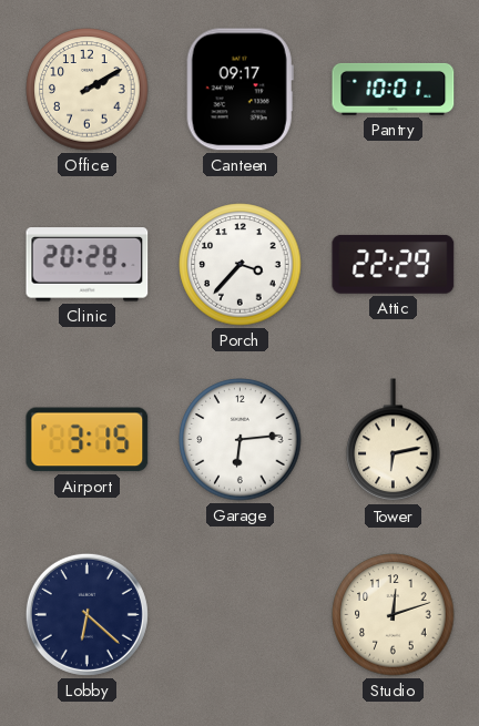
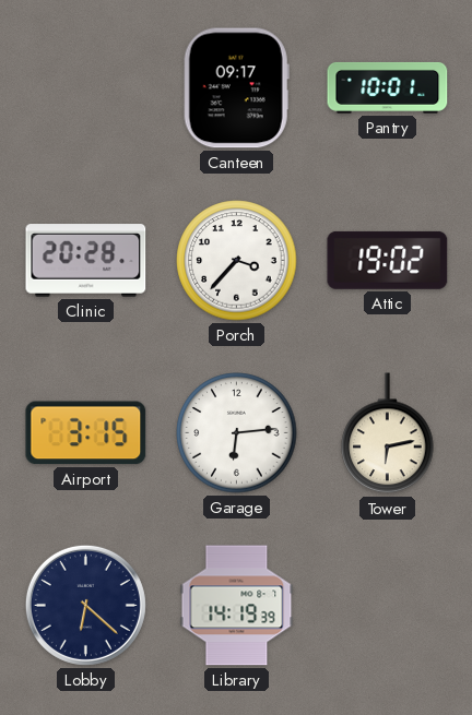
Office: 2:10 -> none (88, 90)
Attic: 22:29 -> 19:02 (388, 260)
Library: none -> 14:19 (237, 606)
Studio: 12:12 -> none (394, 615)
